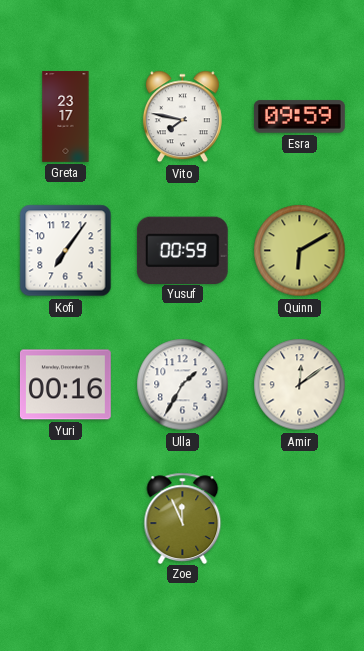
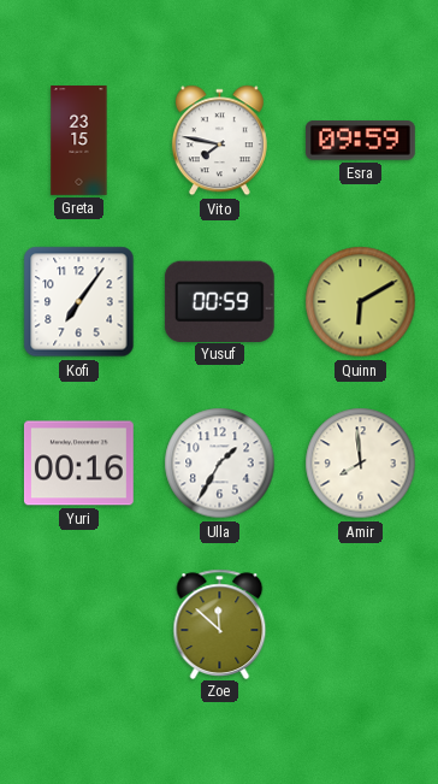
Greta: 23:17 -> 23:15 (79, 141)
Amir: 12:09 -> 7:59 (361, 464)
Zoe: 11:56 -> 11:52 (220, 624)
